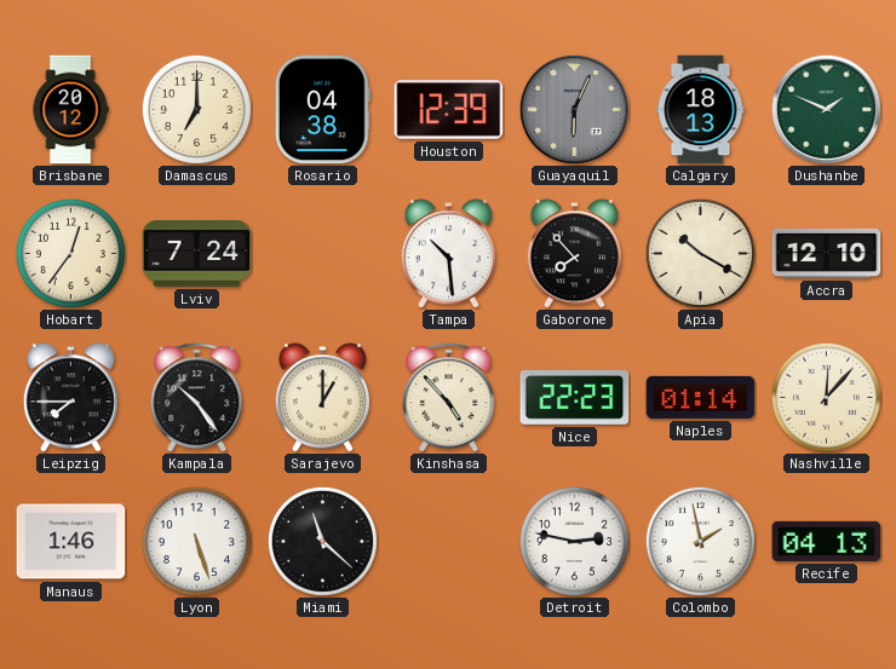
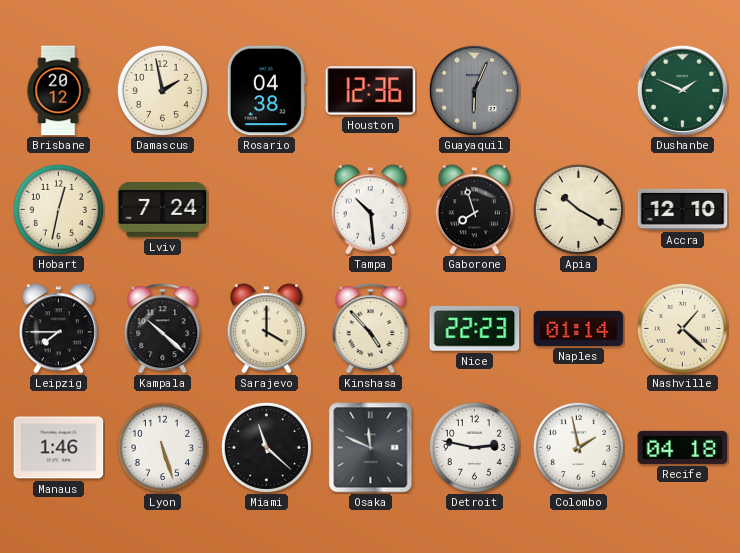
Damascus: 7:00 -> 1:58 (162, 90)
Houston: 12:39 -> 12:36 (371, 91)
Calgary: 18:13 -> none (701, 110)
Hobart: 12:36 -> 12:32 (58, 209)
Gaborone: 7:53 -> 7:57 (474, 210)
Kampala: 10:24 -> 10:22 (163, 329)
Sarajevo: 1:00 -> 4:00 (266, 329)
Nashville: 12:07 -> 1:22 (682, 328)
Osaka: none -> 11:49 (371, 448)
Recife: 04:13 -> 04:18 (683, 447)
